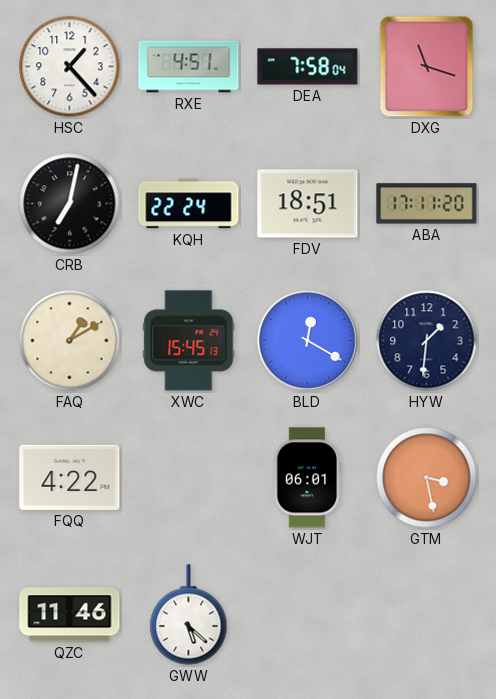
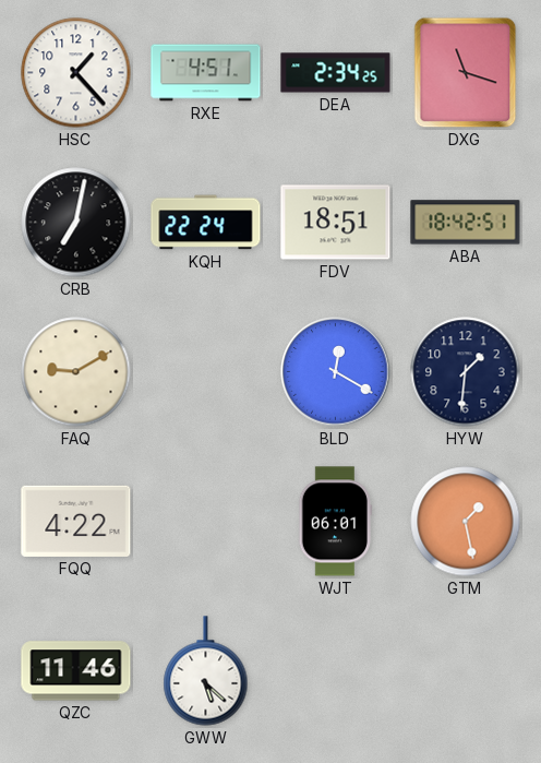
DEA: 7:58 -> 2:34 (336, 73)
ABA: 17:11 -> 18:42 (466, 223)
FAQ: 1:10 -> 9:10 (76, 372)
XWC: 15:45 -> none (189, 341)
GTM: 3:28 -> 1:28 (466, 522)
